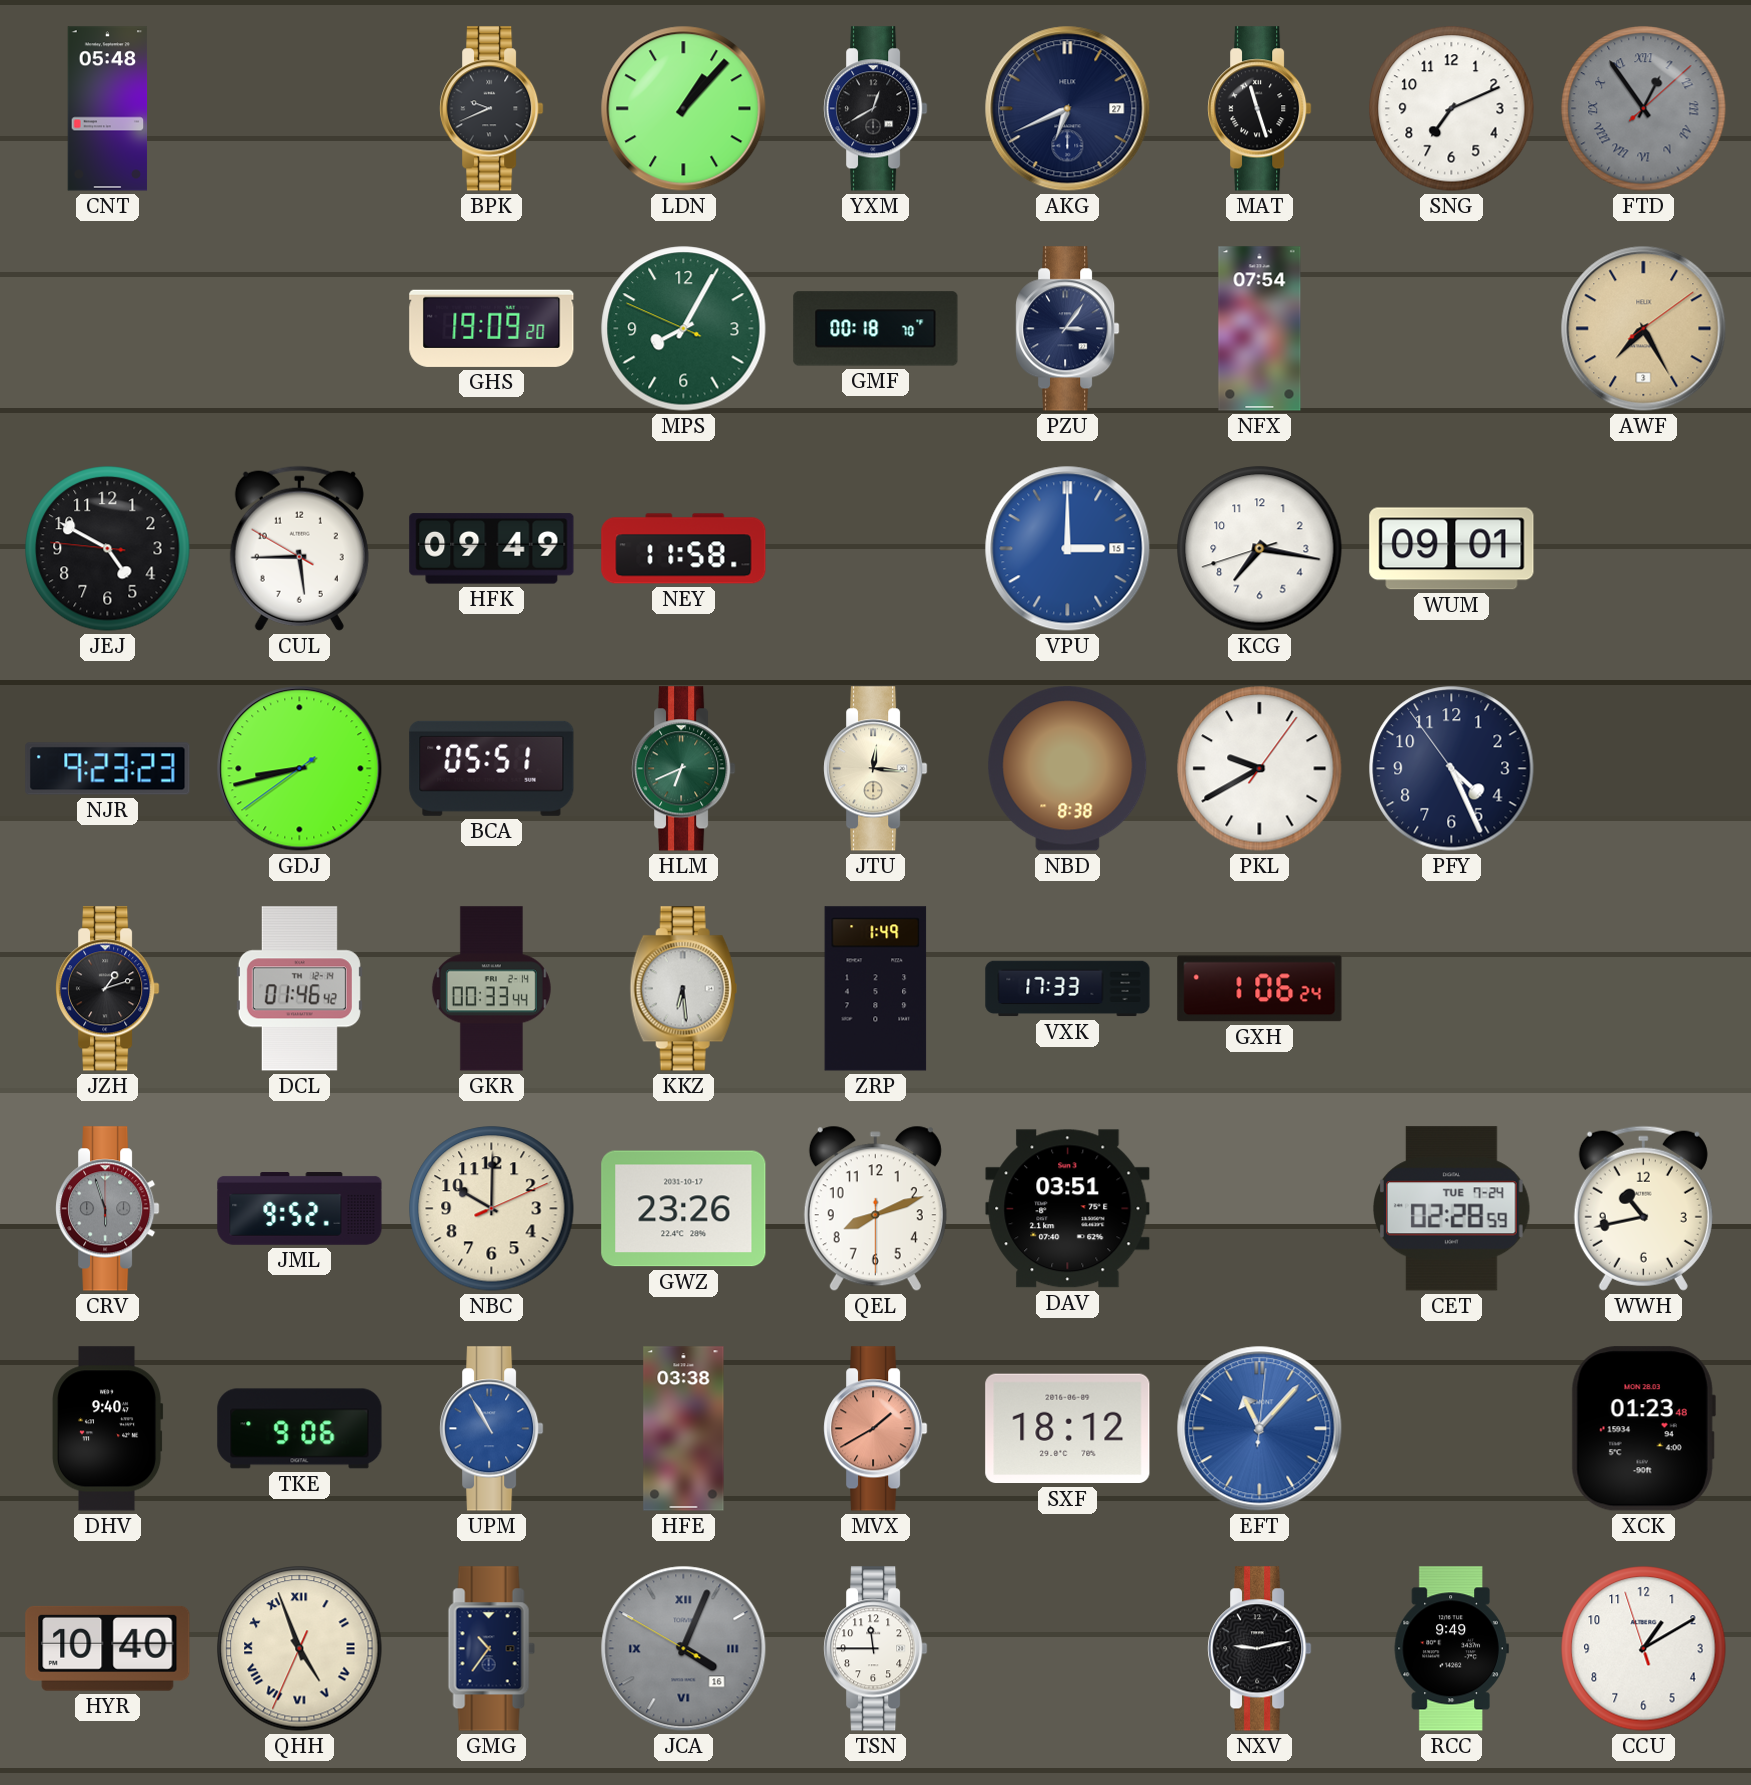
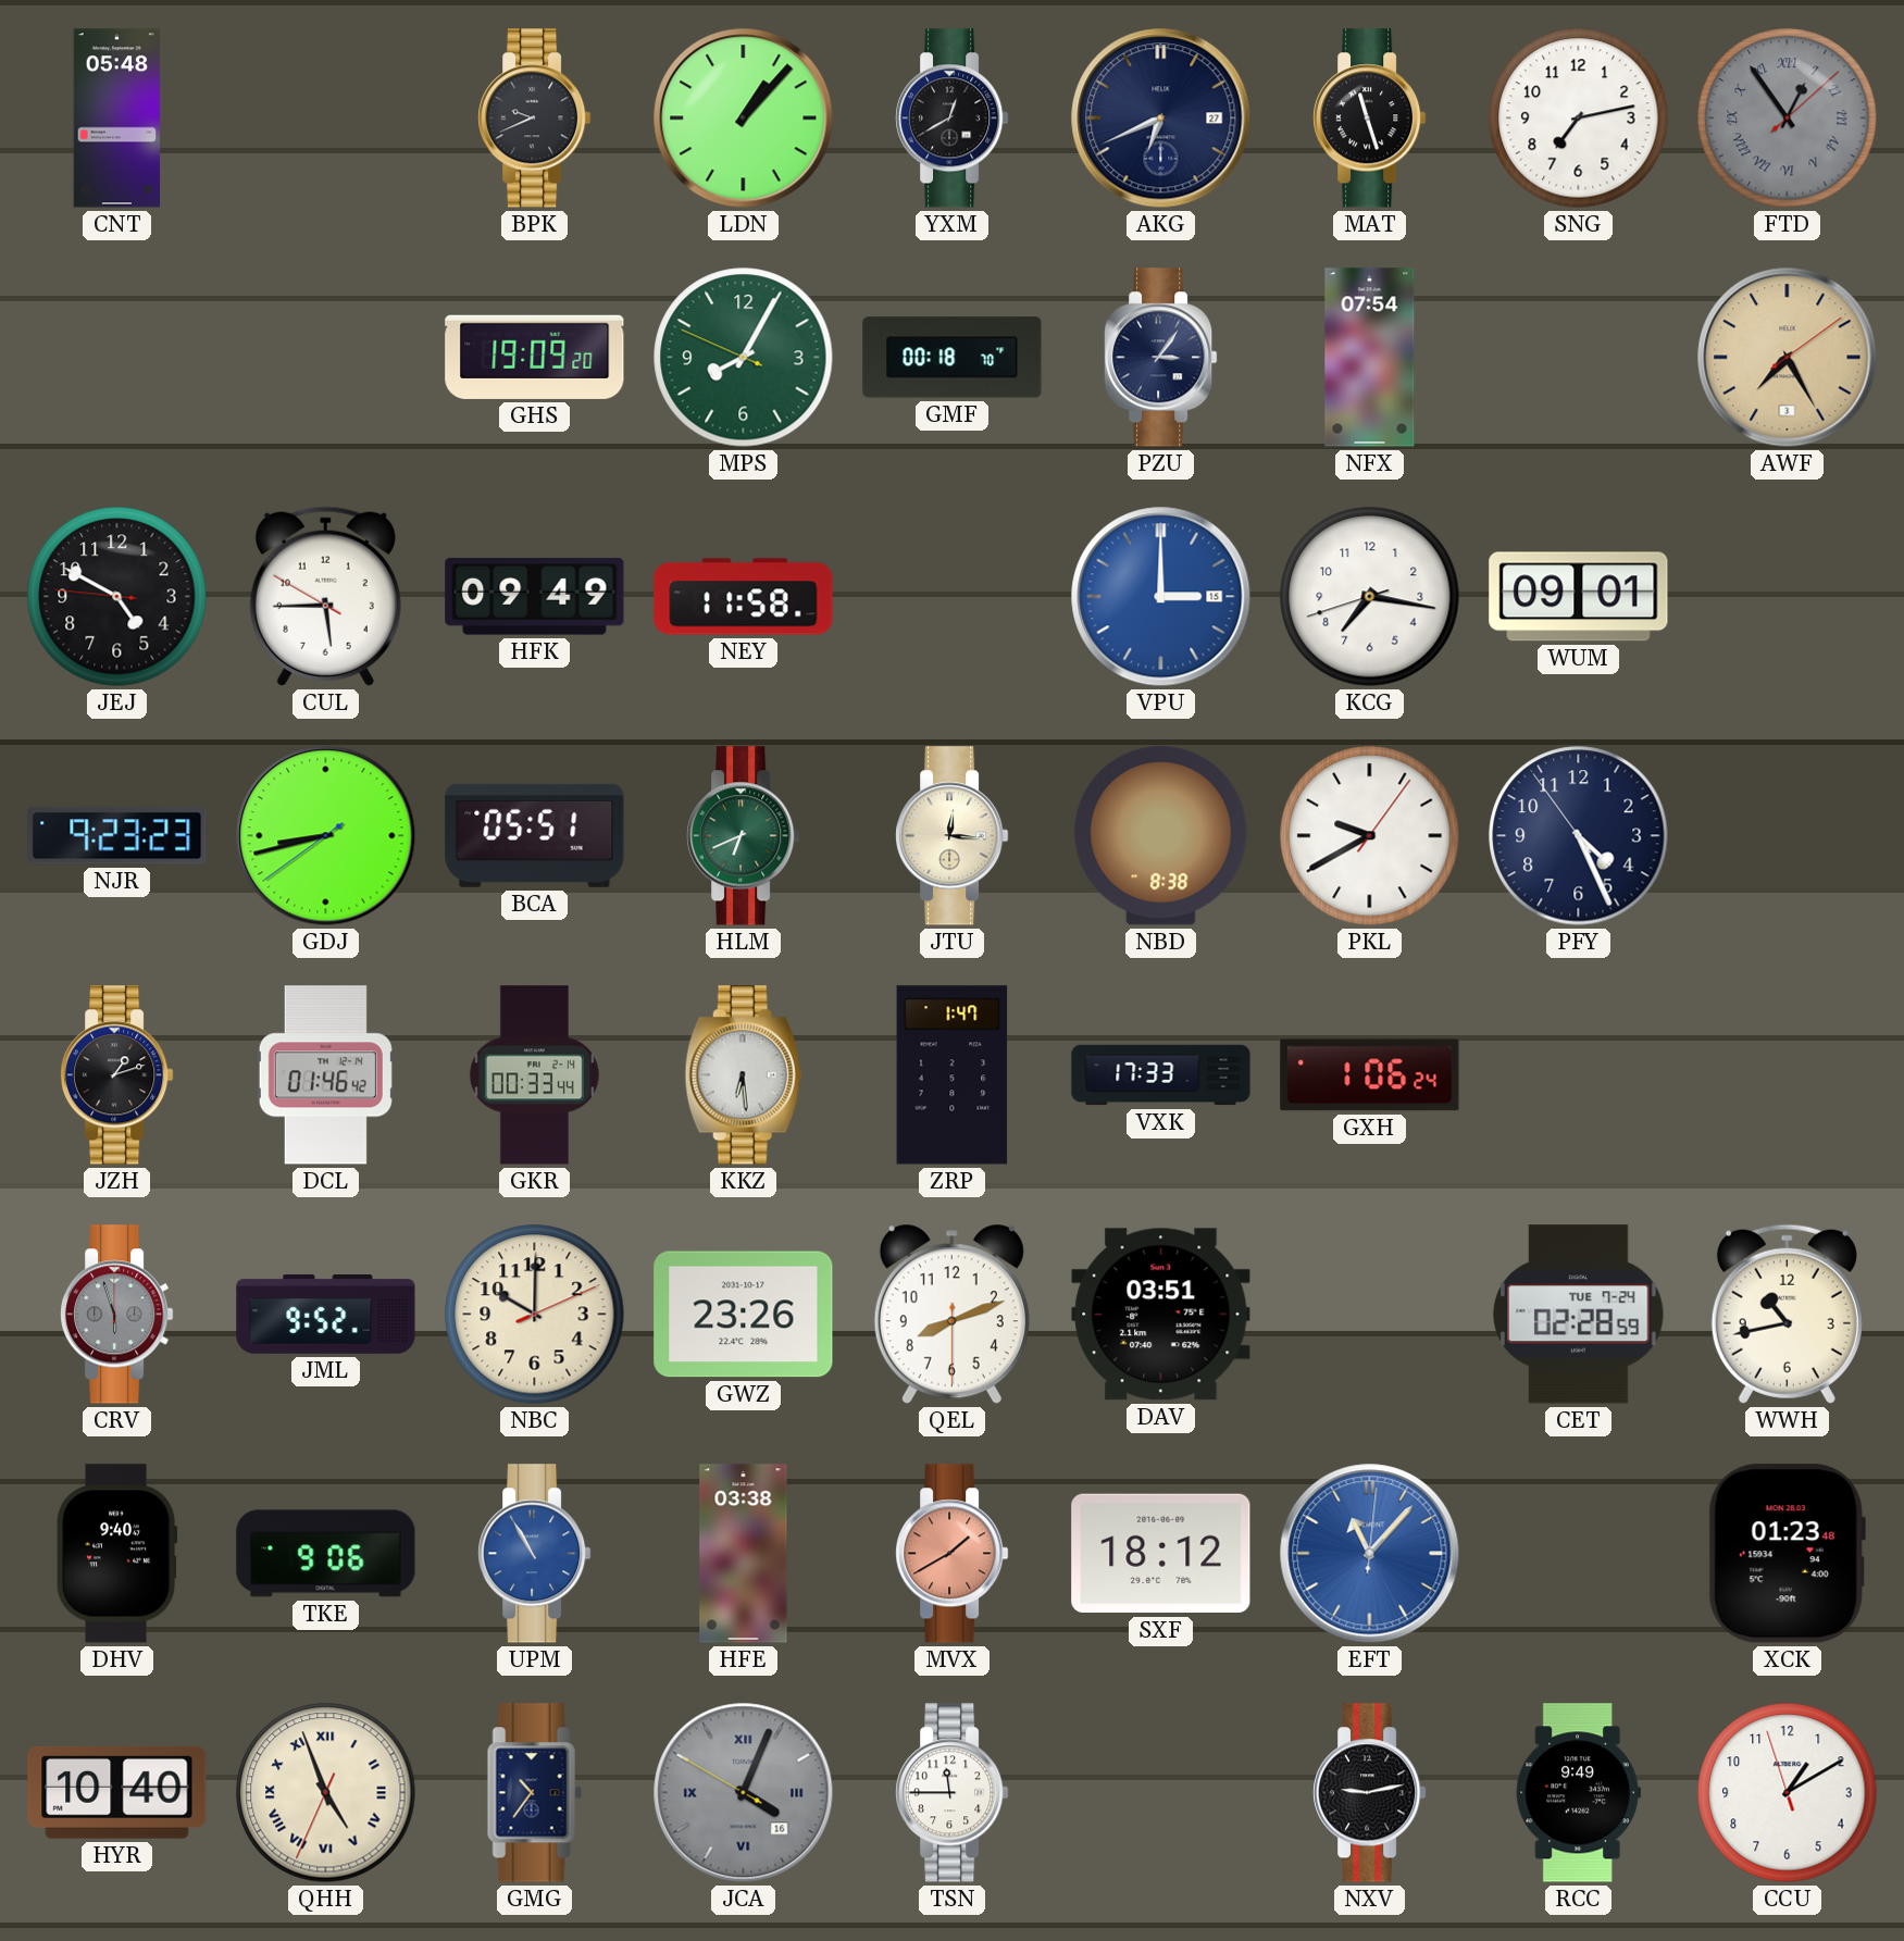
SNG: 7:11 -> 7:13 (1579, 119)
ZRP: 1:49 -> 1:47 (953, 1075)
